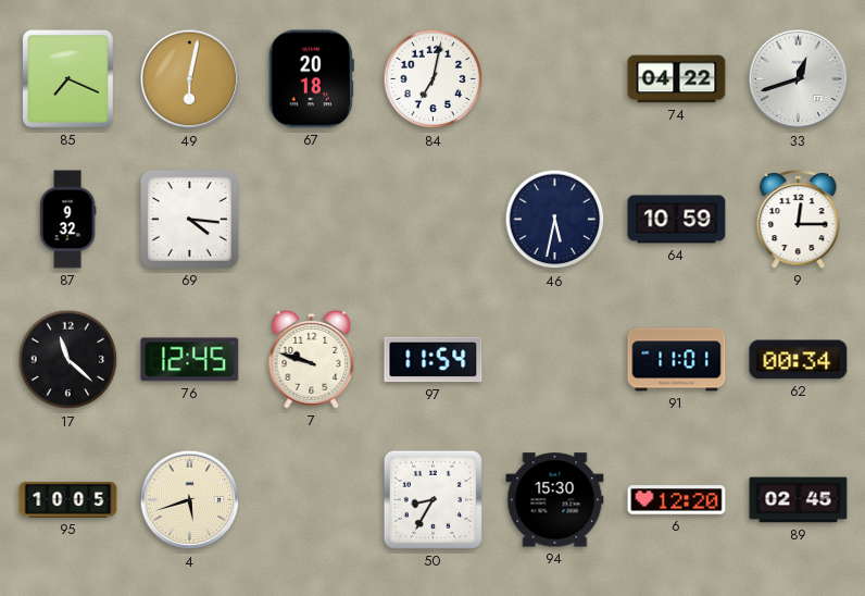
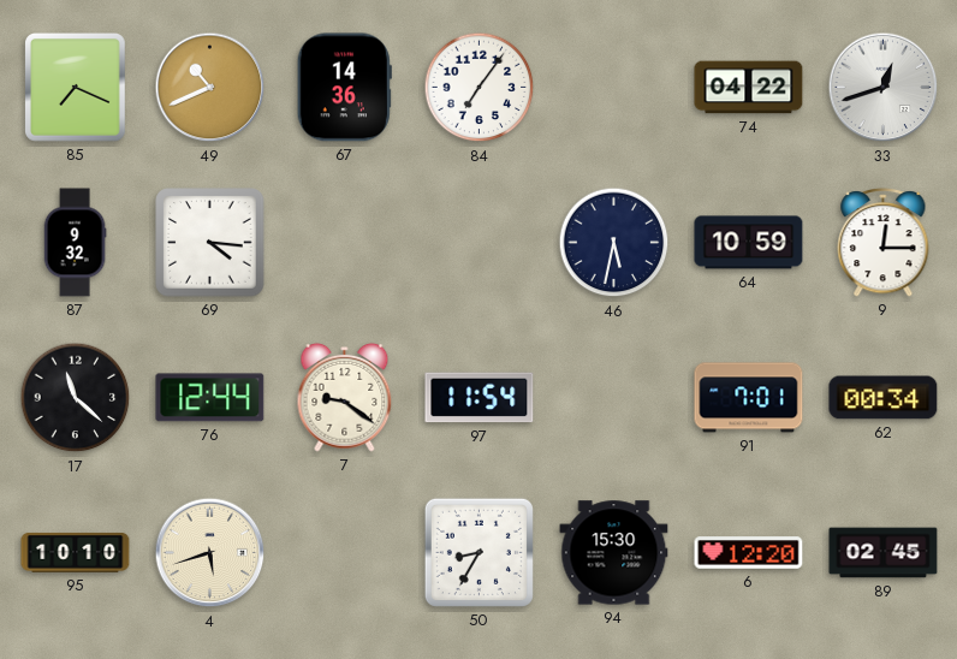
49: 6:02 -> 10:41 (210, 88)
67: 20:18 -> 14:36 (344, 88)
84: 7:02 -> 7:06 (480, 88)
76: 12:45 -> 12:44 (210, 398)
7: 9:48 -> 9:21 (345, 397)
91: 11:01 -> 7:01 (749, 398)
95: 10:05 -> 10:10 (76, 552)
